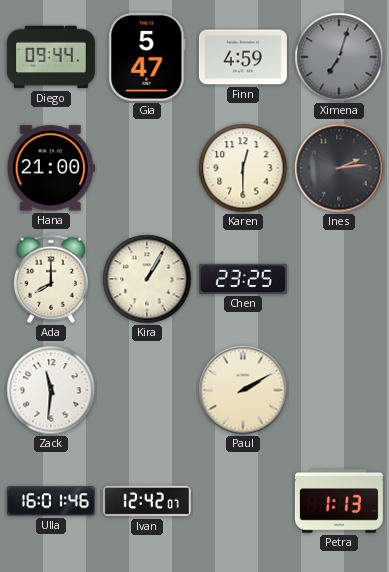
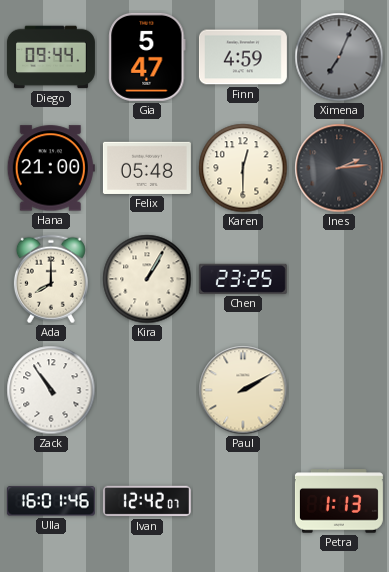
Ximena: 7:03 -> 7:04 (339, 57)
Felix: none -> 05:48 (147, 168)
Zack: 11:31 -> 10:54 (51, 390)
